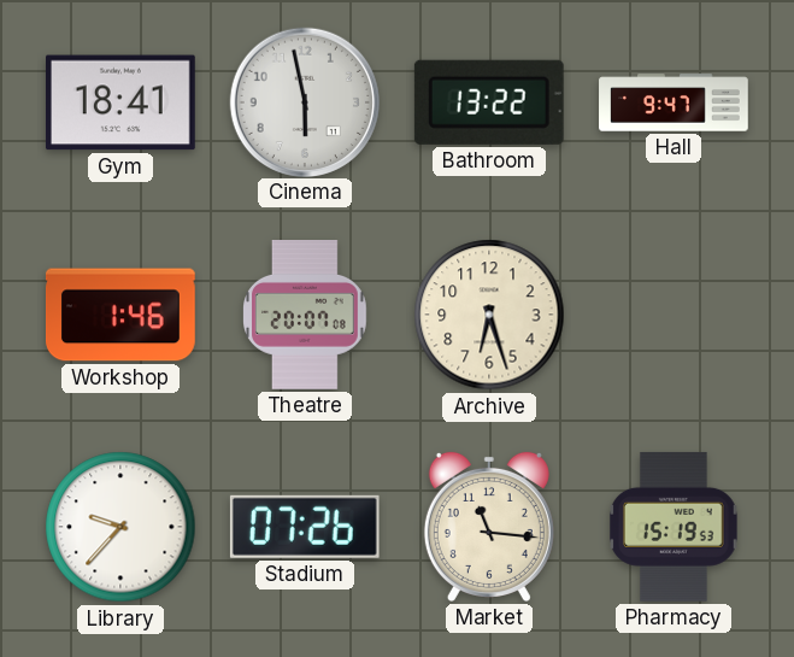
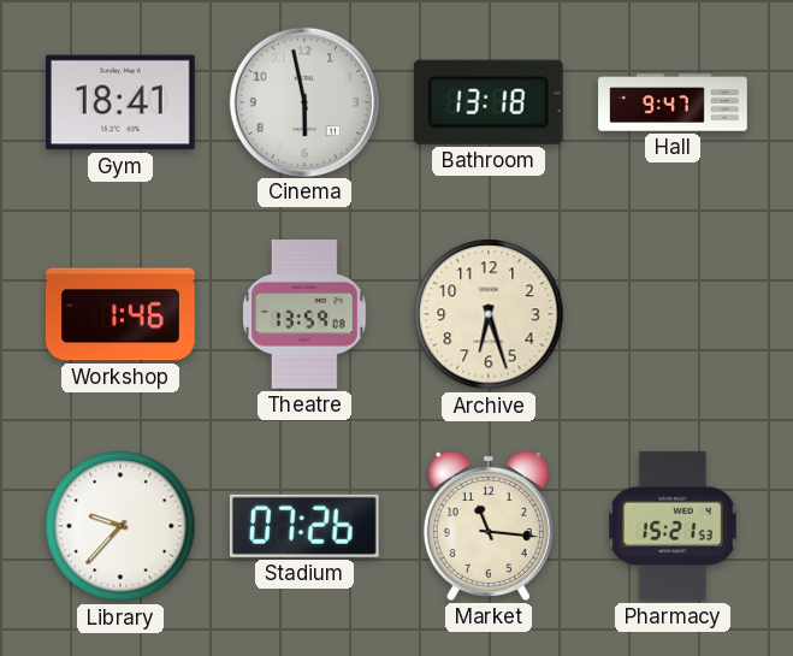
Bathroom: 13:22 -> 13:18 (489, 102)
Theatre: 20:07 -> 13:59 (306, 315)
Pharmacy: 15:19 -> 15:21 (674, 526)
